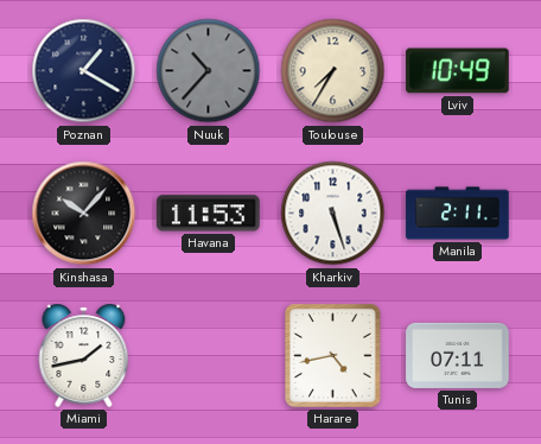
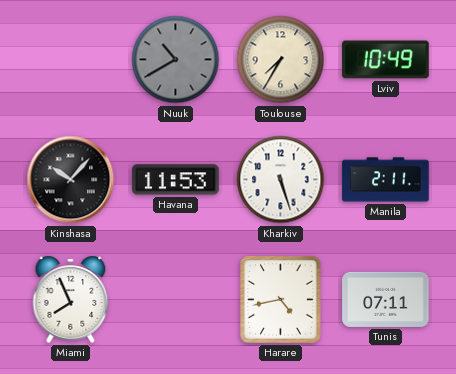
Poznan: 1:20 -> none (84, 71)
Nuuk: 10:37 -> 10:40 (176, 60)
Miami: 1:43 -> 7:56 (71, 299)
